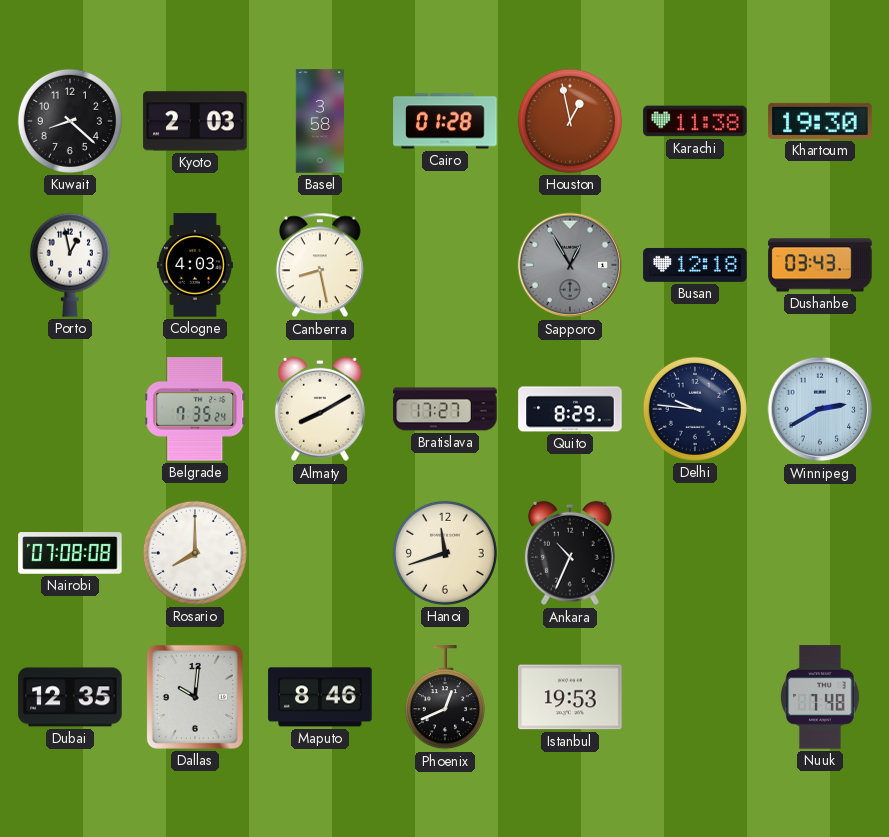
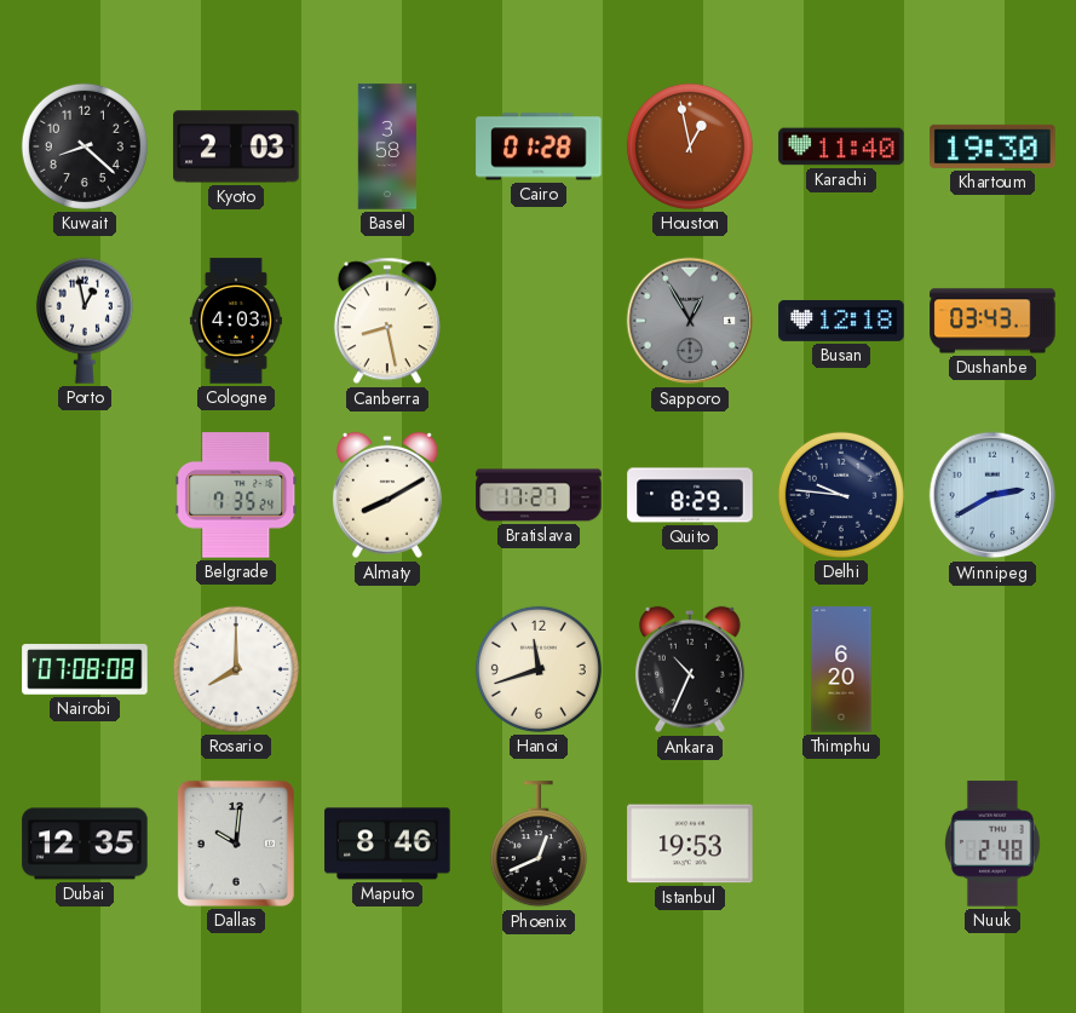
Karachi: 11:38 -> 11:40 (841, 146)
Thimphu: none -> 6:20 (841, 669)
Nuuk: 7:48 -> 2:48 (994, 844)
